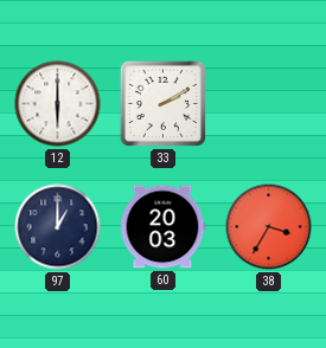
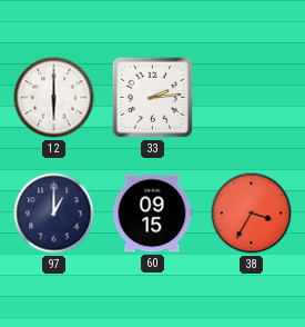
33: 2:10 -> 2:14 (152, 97)
60: 20:03 -> 09:15 (152, 214)
